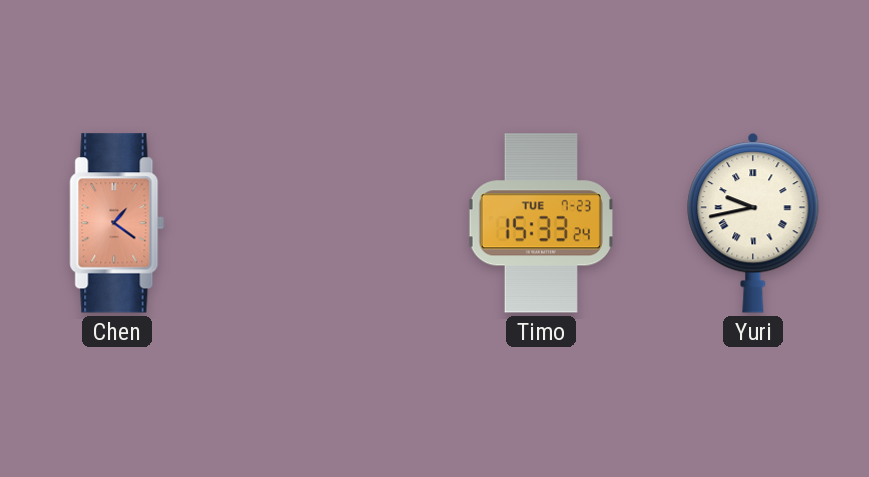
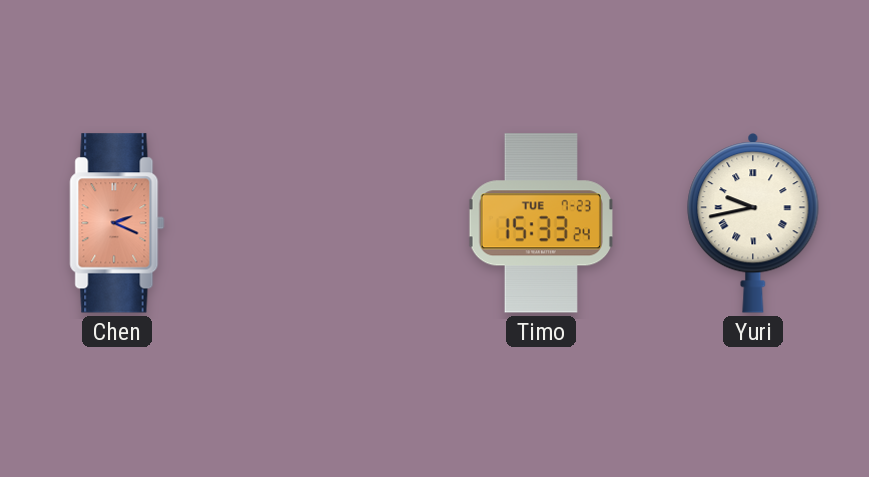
Chen: 1:21 -> 2:19 (117, 223)
